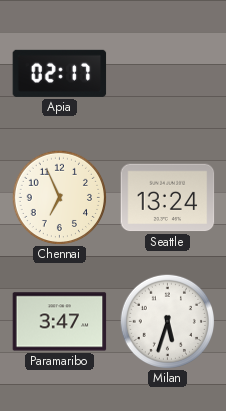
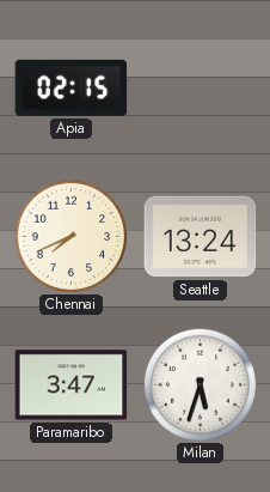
Apia: 02:17 -> 02:15 (72, 87)
Chennai: 6:56 -> 7:41 (70, 236)
